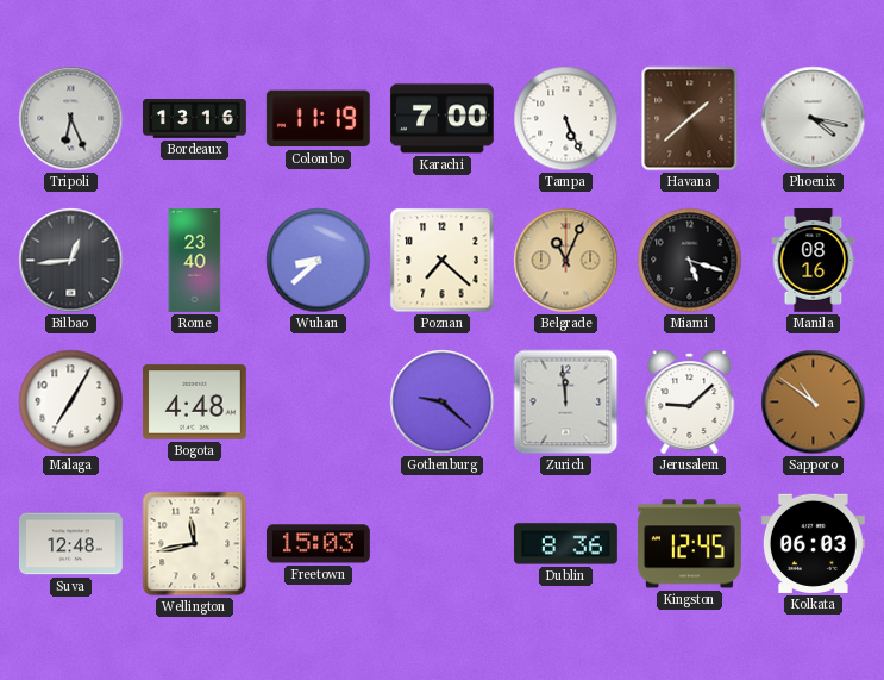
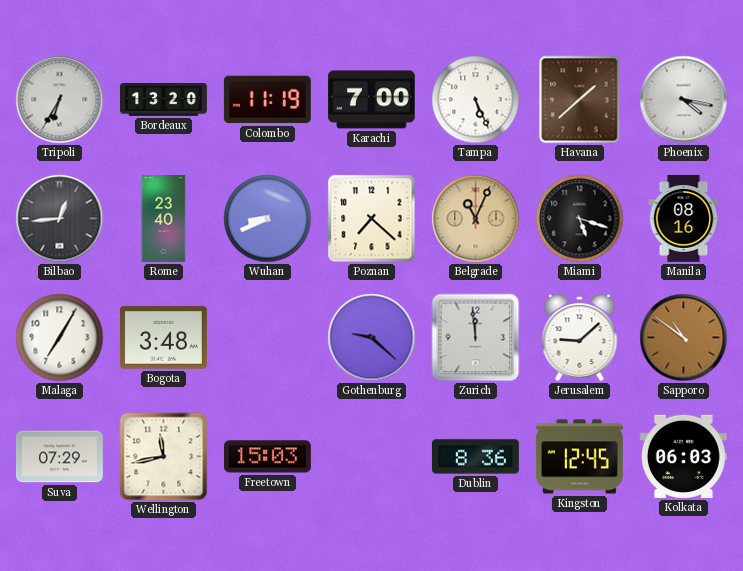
Tripoli: 6:26 -> 6:35 (60, 100)
Bordeaux: 13:16 -> 13:20 (164, 100)
Wuhan: 8:38 -> 8:41 (268, 219)
Bogota: 4:48 -> 3:48 (163, 338)
Suva: 12:48 -> 07:29 (59, 457)
